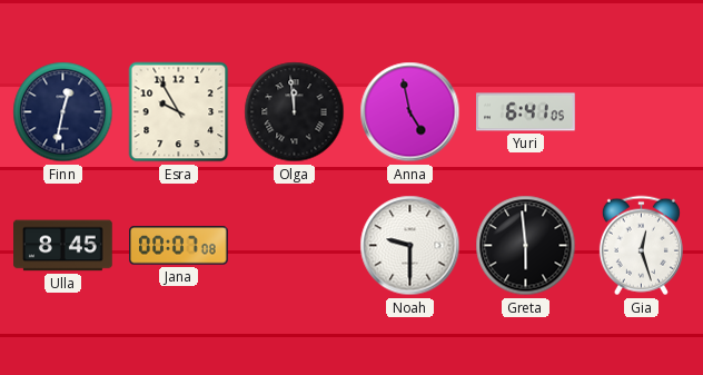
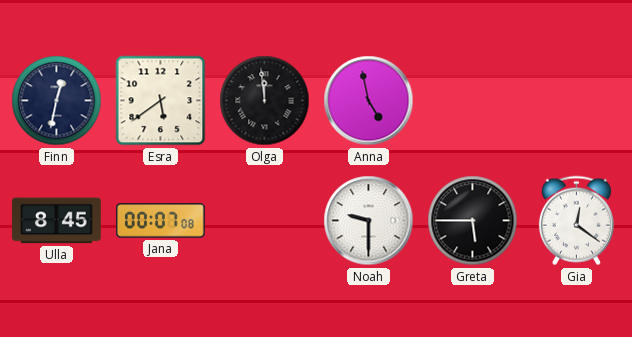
Esra: 9:55 -> 5:39 (161, 101)
Yuri: 6:41 -> none (526, 112)
Greta: 5:59 -> 5:45 (473, 221)
Gia: 12:27 -> 12:21 (576, 221)
